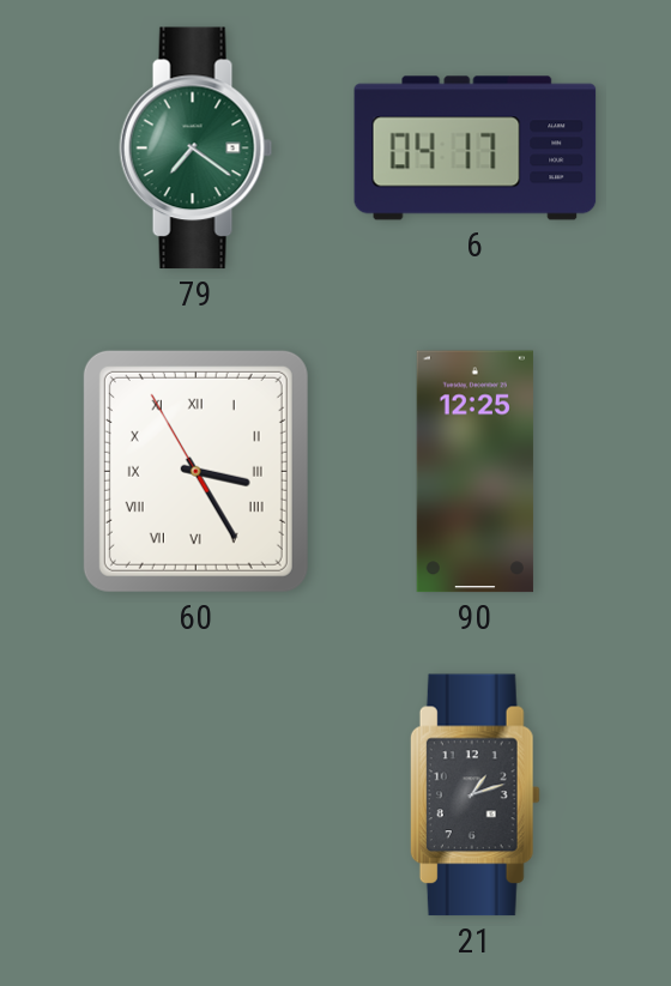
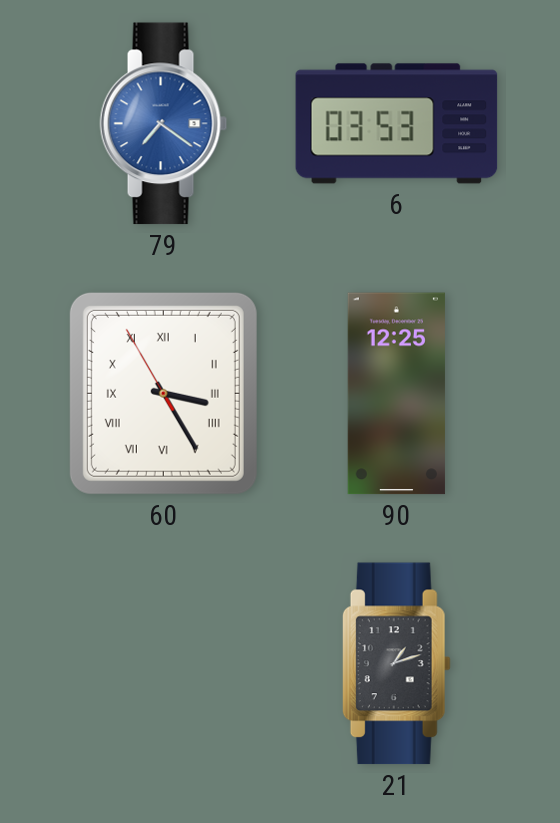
79 dial: green -> blue (164, 124)
6: 04:17 -> 03:53 (397, 124)
